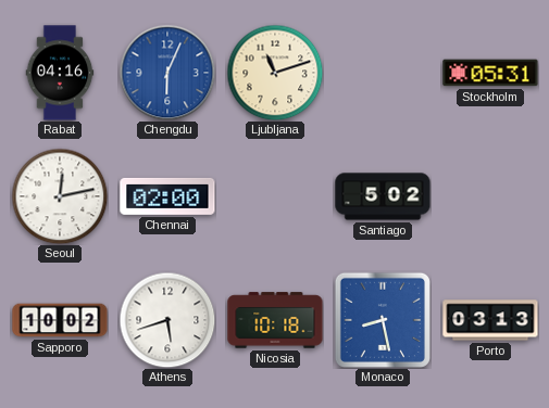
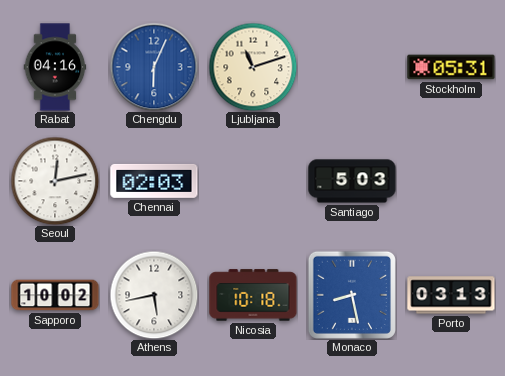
Chennai: 02:00 -> 02:03 (154, 181)
Santiago: 5:02 -> 5:03 (352, 181)
Athens: 5:42 -> 5:43 (154, 295)
